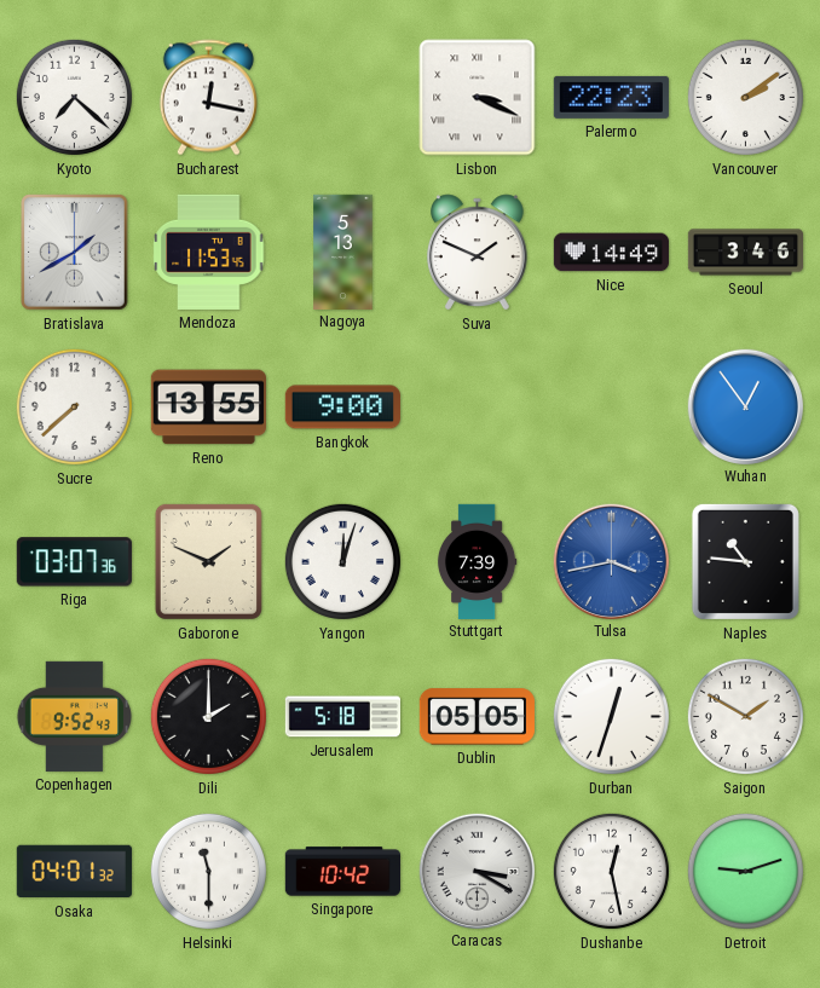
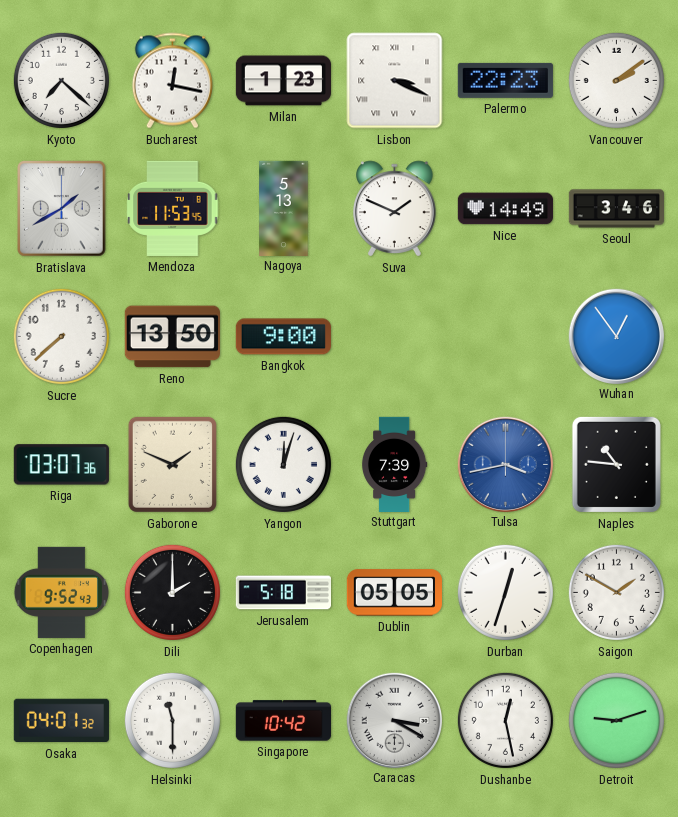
Milan: none -> 1:23 (283, 81)
Reno: 13:55 -> 13:50 (172, 337)
